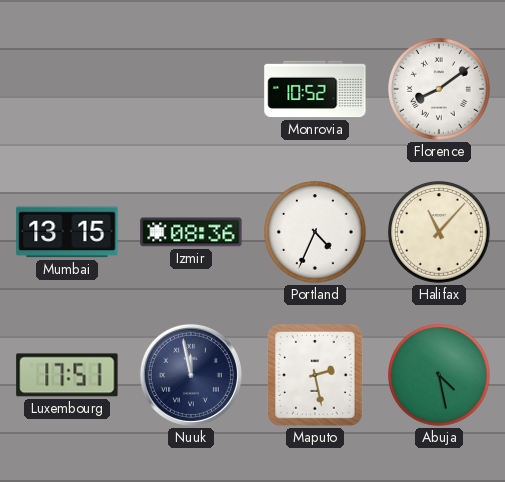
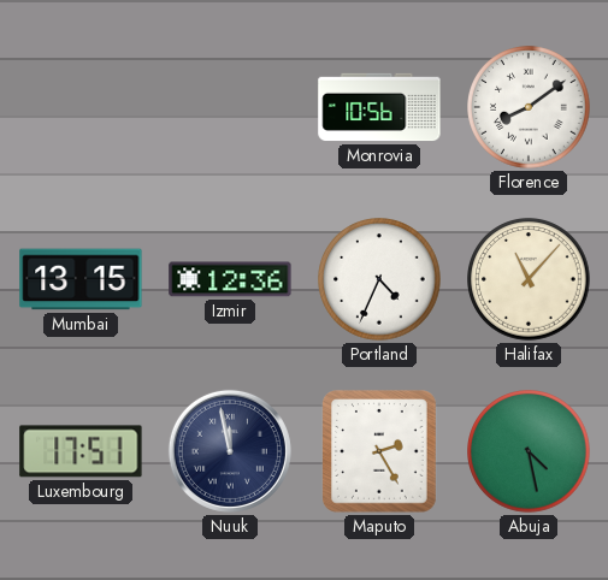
Monrovia: 10:52 -> 10:56 (379, 107)
Izmir: 08:36 -> 12:36 (230, 279)
Maputo: 2:28 -> 2:25 (380, 451)
